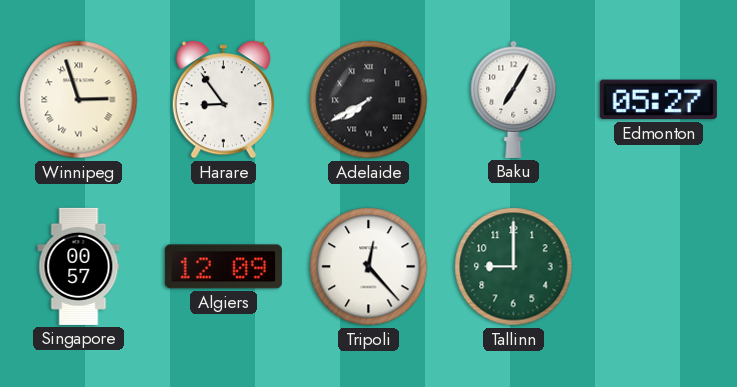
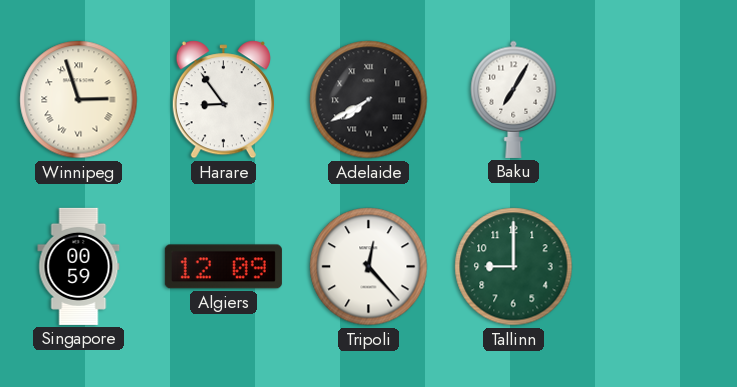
Edmonton: 05:27 -> none (658, 100)
Singapore: 00:57 -> 00:59 (79, 266)
